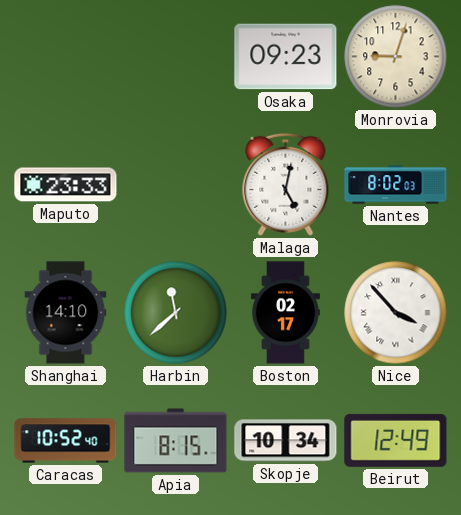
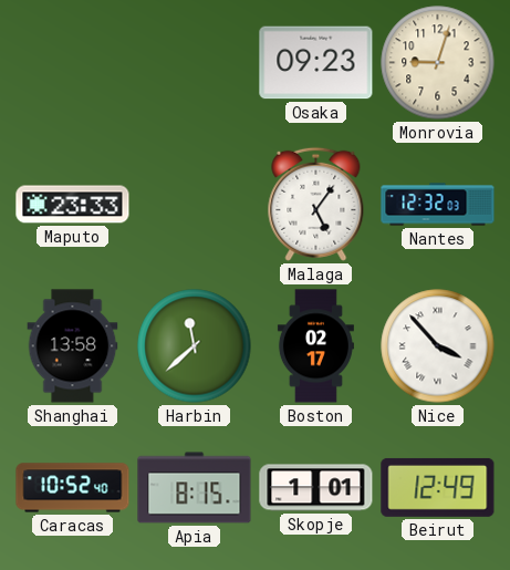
Malaga: 5:02 -> 5:06 (316, 204)
Nantes: 8:02 -> 12:32 (438, 205)
Shanghai: 14:10 -> 13:58 (73, 346)
Skopje: 10:34 -> 1:01 (316, 488)
